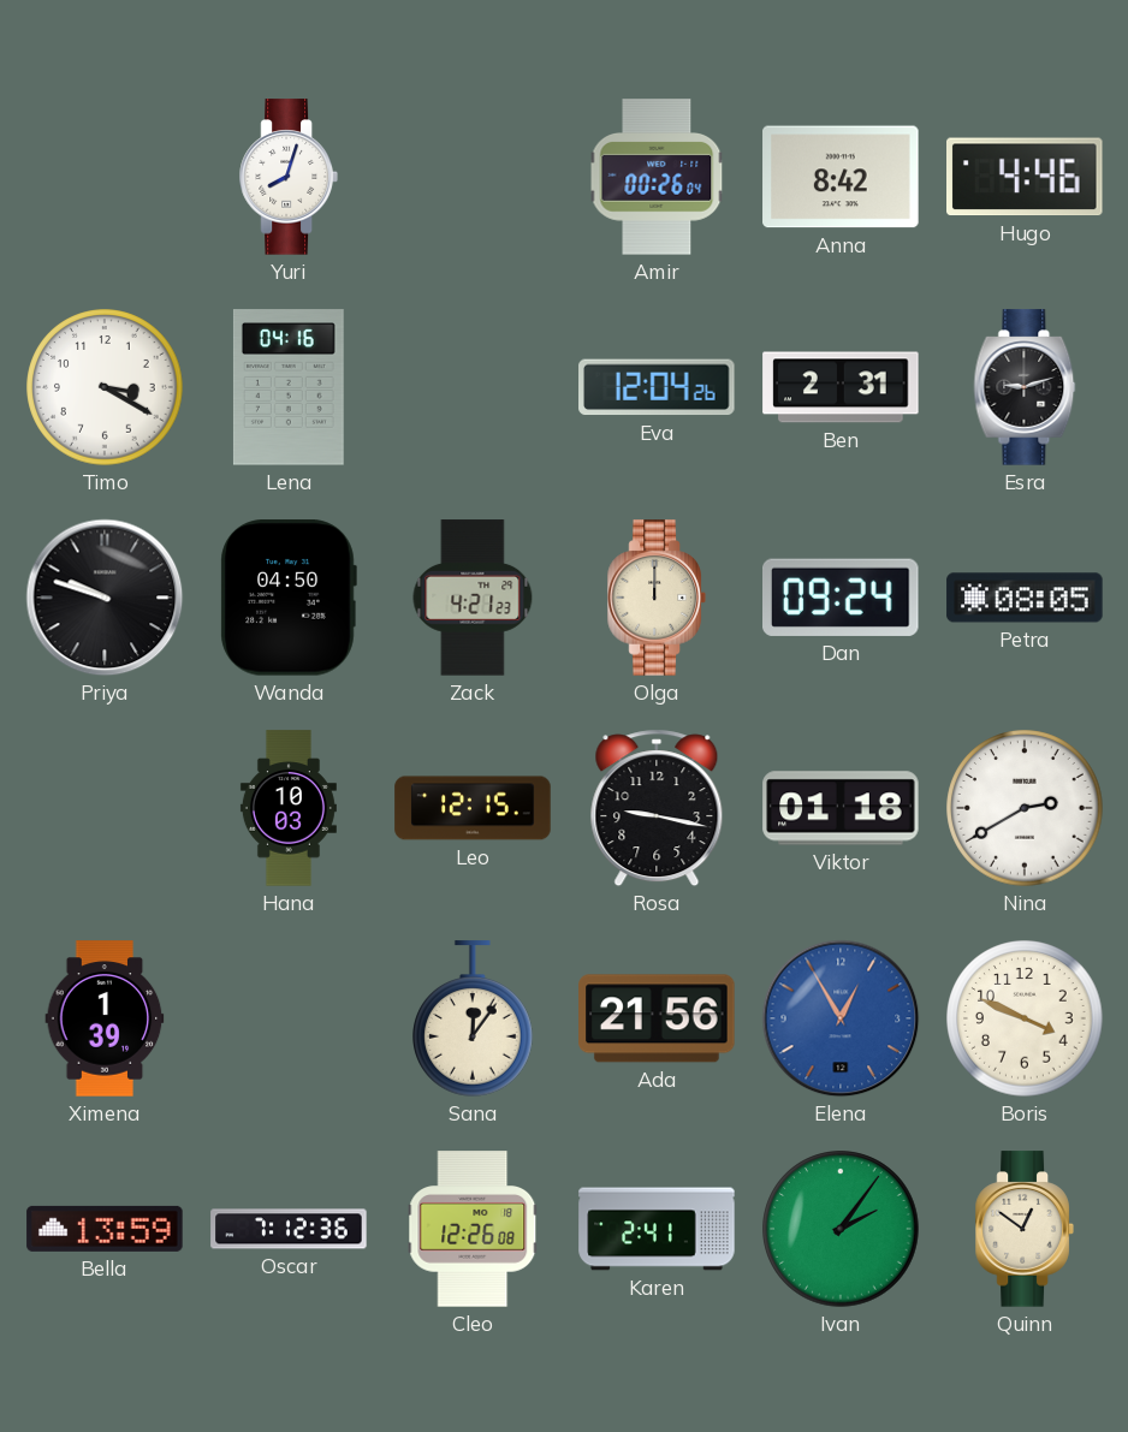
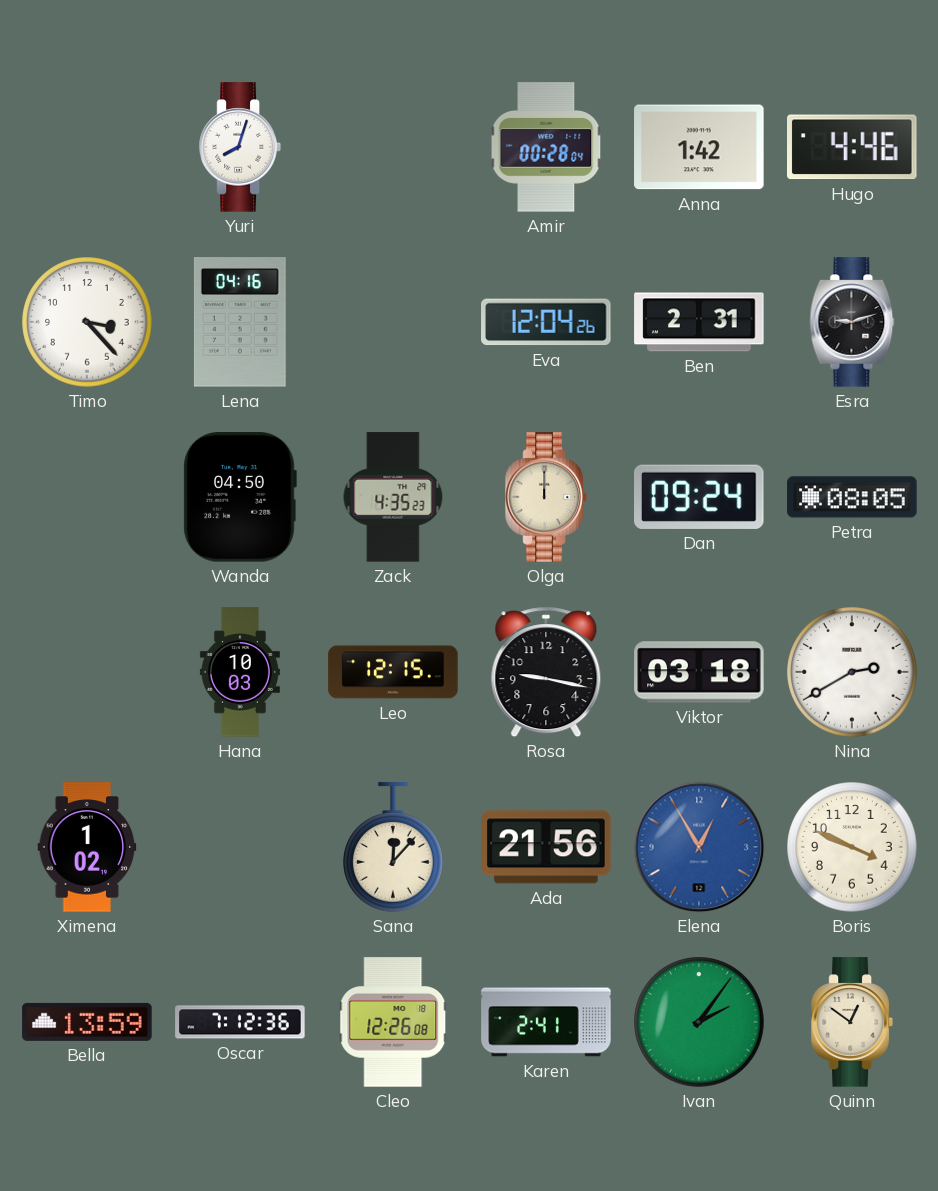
Amir: 00:26 -> 00:28 (546, 147)
Anna: 8:42 -> 1:42 (699, 147)
Timo: 3:20 -> 3:23 (87, 322)
Priya: 9:48 -> none (105, 598)
Zack: 4:21 -> 4:35 (393, 497)
Viktor: 01:18 -> 03:18 (699, 672)
Ximena: 1:39 -> 1:02 (87, 847)
Sana: 12:06 -> 12:07 (394, 847)
